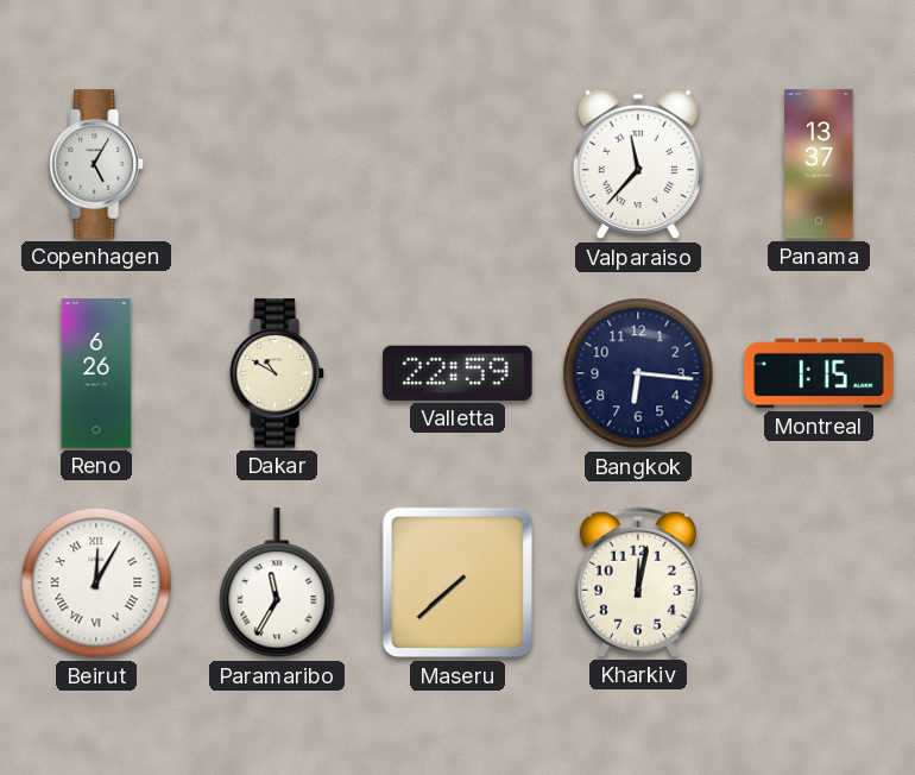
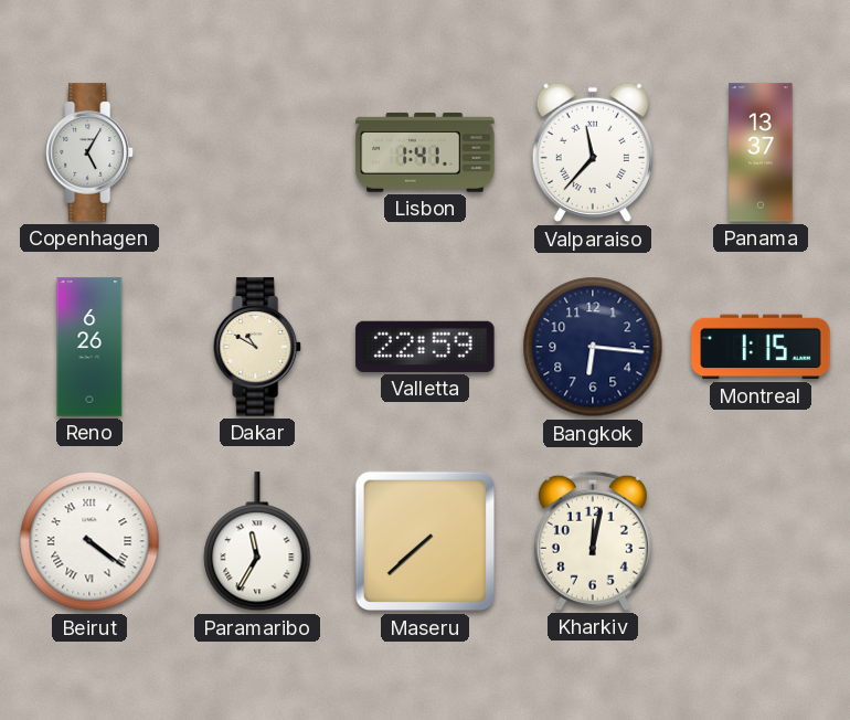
Lisbon: none -> 1:41 (425, 152)
Beirut: 12:05 -> 4:21 (89, 541)
